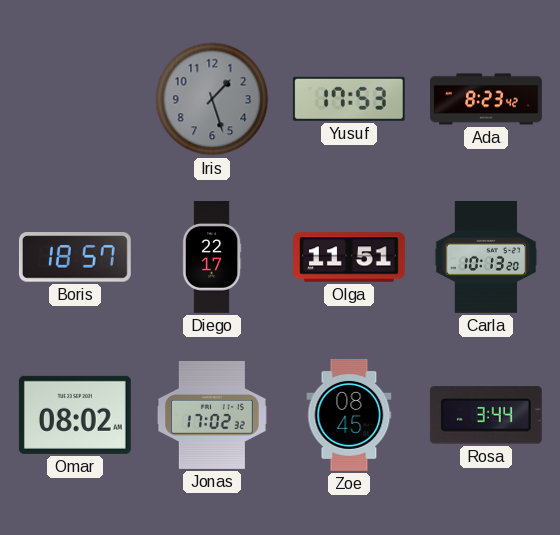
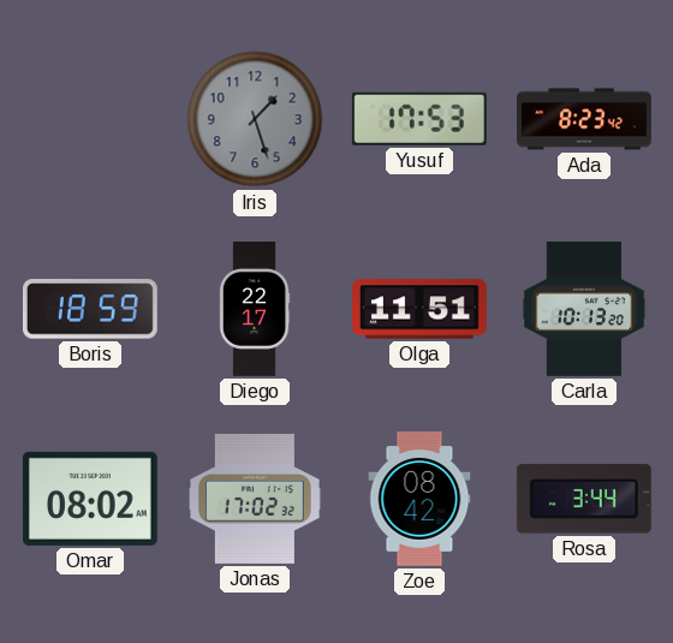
Boris: 18:57 -> 18:59 (90, 309)
Zoe: 08:45 -> 08:42 (419, 500)
